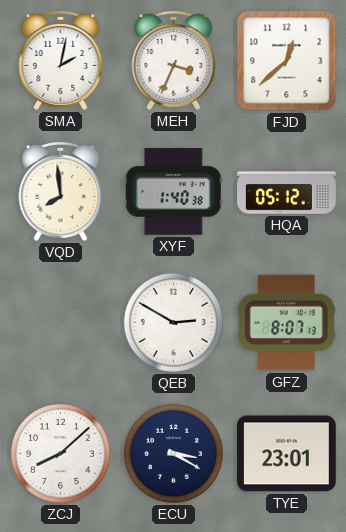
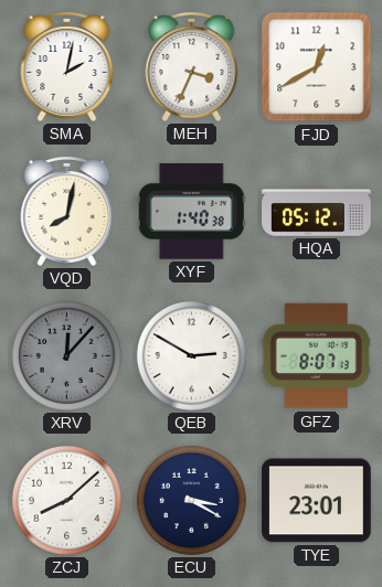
FJD: 12:38 -> 12:40 (317, 67)
VQD: 7:59 -> 8:02 (67, 212)
XRV: none -> 12:07 (66, 355)
